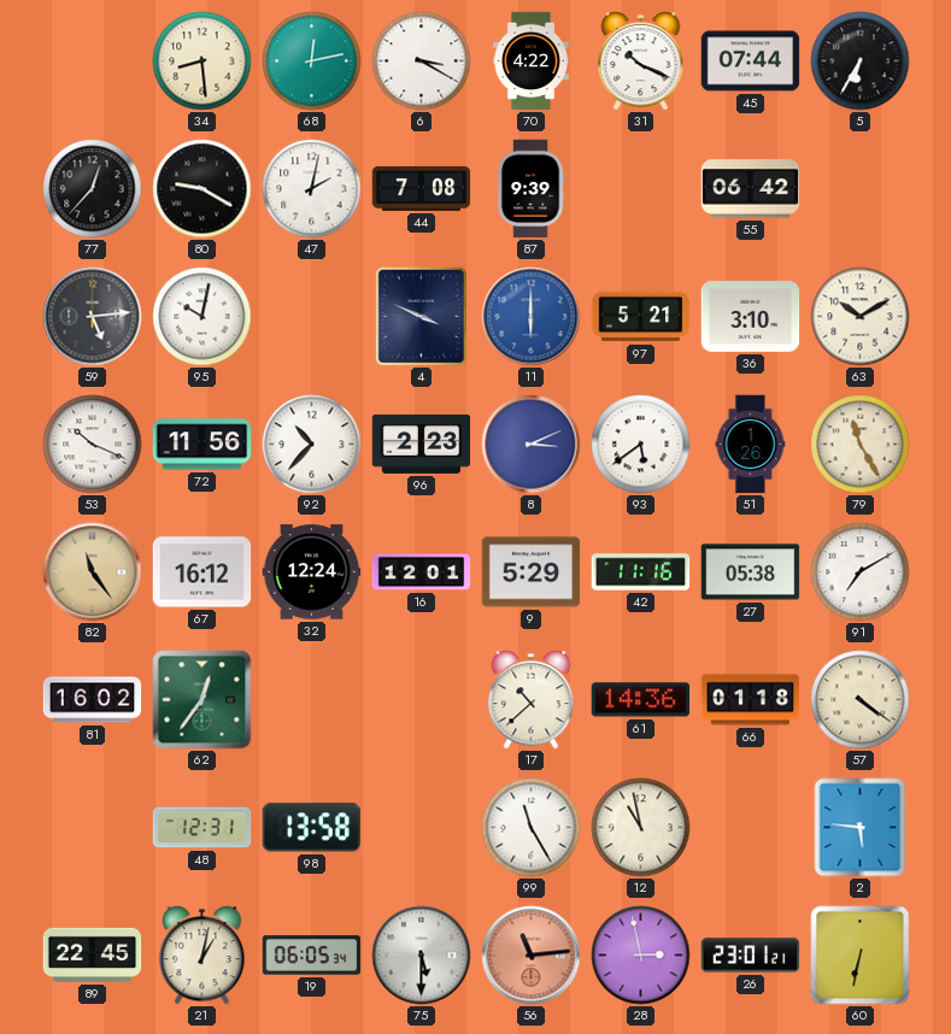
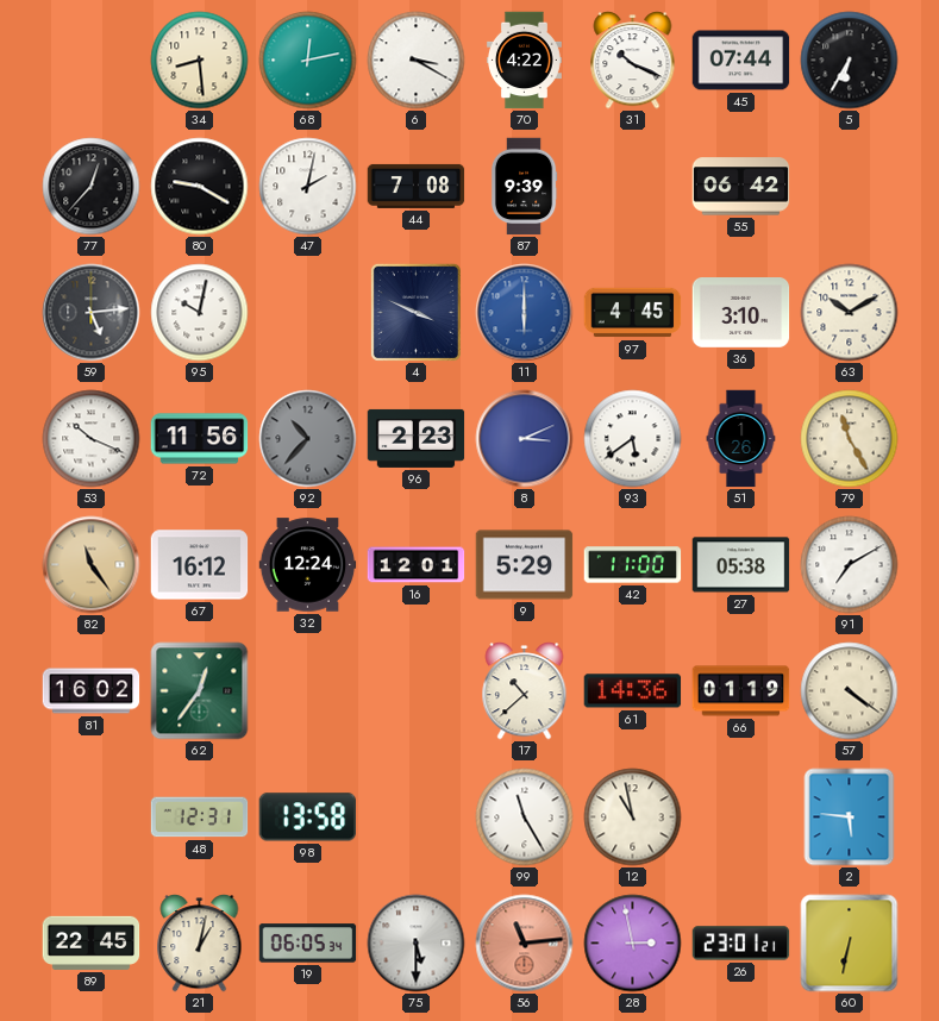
97: 5:21 -> 4:45 (633, 313)
92 dial: white -> grey (308, 439)
42: 11:16 -> 11:00 (633, 565)
66: 01:18 -> 01:19 (741, 691)
